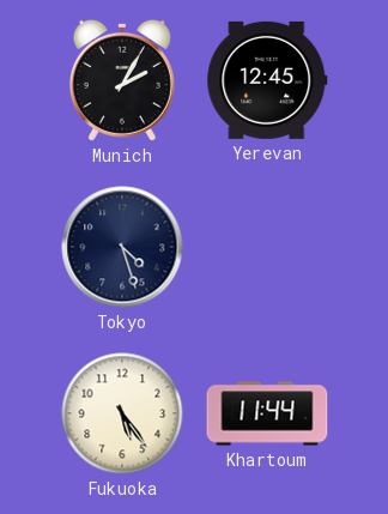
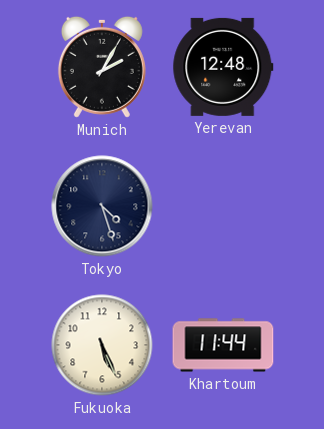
Yerevan: 12:45 -> 12:48 (223, 67)
Fukuoka: 5:24 -> 5:26 (102, 345)
